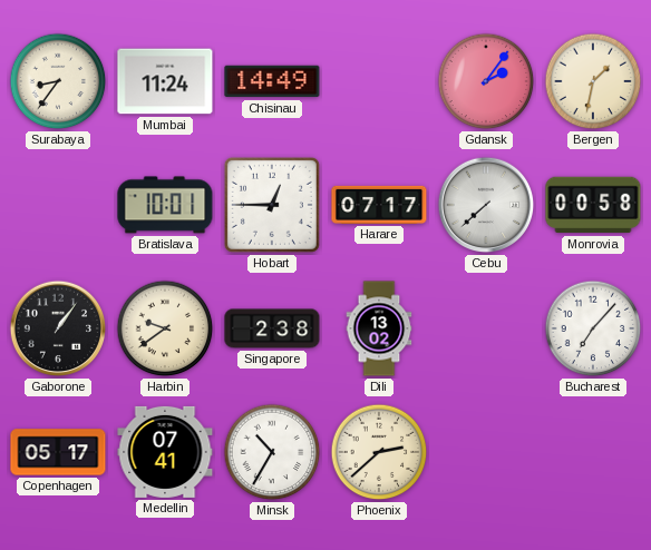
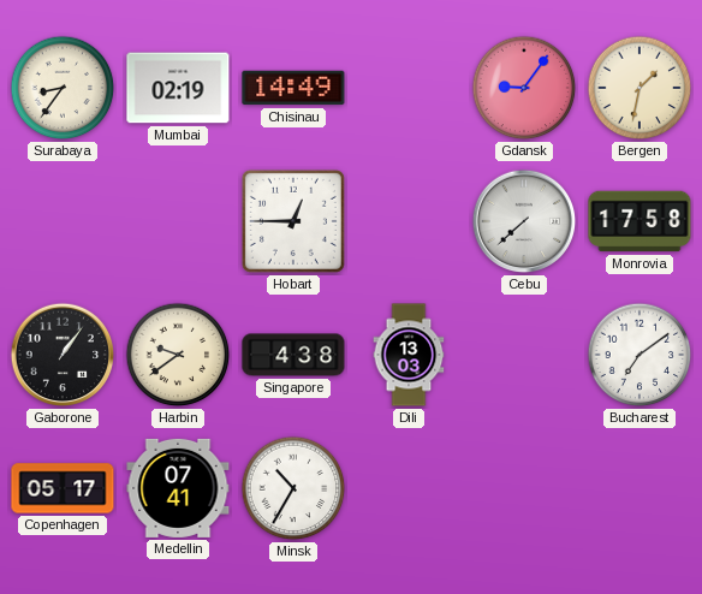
Mumbai: 11:24 -> 02:19 (178, 88)
Gdansk: 2:06 -> 9:06 (524, 88)
Bratislava: 10:01 -> none (165, 205)
Harare: 07:17 -> none (379, 205)
Monrovia: 00:58 -> 17:58 (639, 221)
Singapore: 2:38 -> 4:38 (293, 355)
Dili: 13:02 -> 13:03 (409, 355)
Bucharest: 7:07 -> 7:09 (639, 355)
Phoenix: 2:38 -> none (379, 452)
